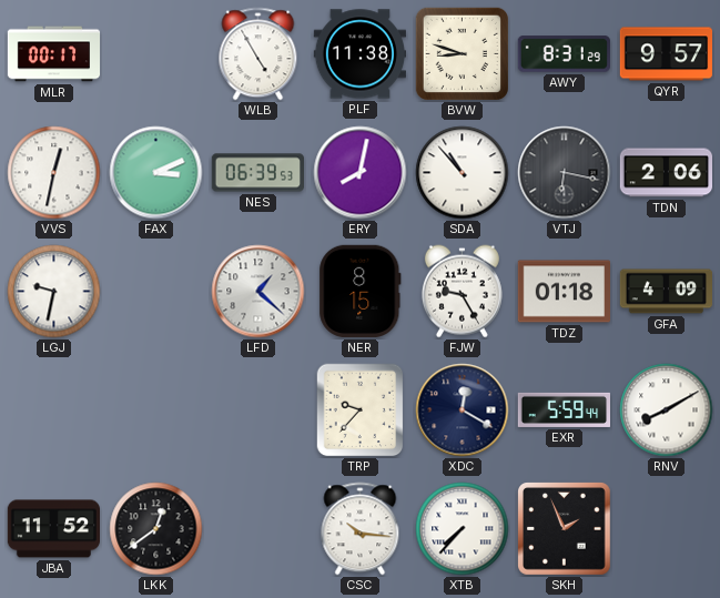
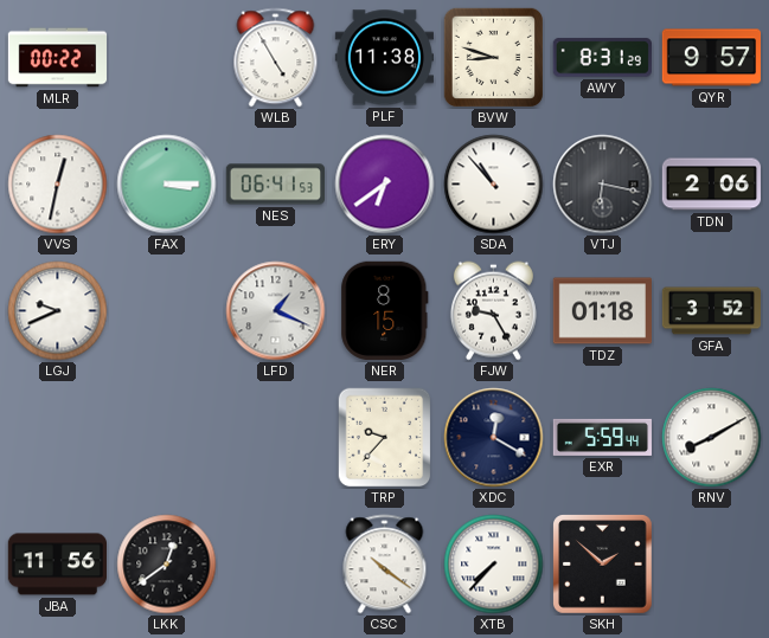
MLR: 00:17 -> 00:22 (58, 58)
FAX: 3:11 -> 3:15 (167, 185)
NES: 06:39 -> 06:41 (275, 185)
ERY: 8:02 -> 6:39 (385, 185)
LGJ: 9:32 -> 9:41 (58, 311)
LFD: 1:22 -> 1:19 (276, 311)
GFA: 4:09 -> 3:52 (711, 311)
JBA: 11:52 -> 11:56 (57, 565)
CSC: 10:16 -> 10:21 (385, 565)
SKH: 1:56 -> 1:52 (603, 565)
